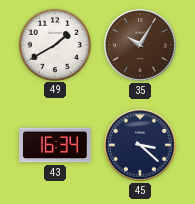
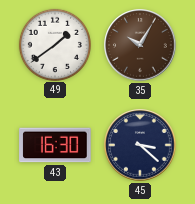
49: 1:40 -> 1:39 (54, 44)
43: 16:34 -> 16:30 (55, 145)
